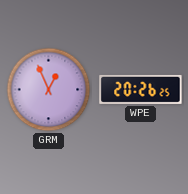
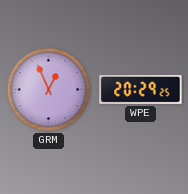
WPE: 20:26 -> 20:29 (141, 89)
